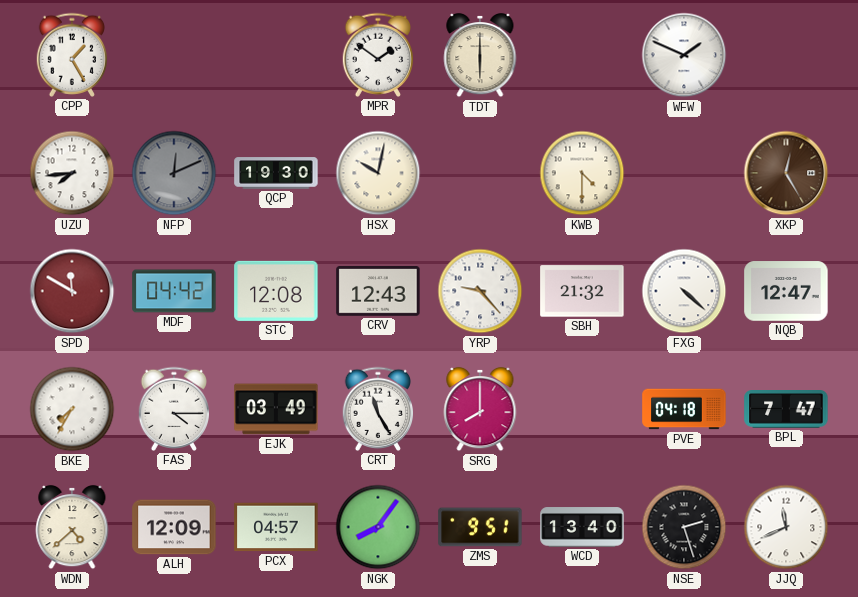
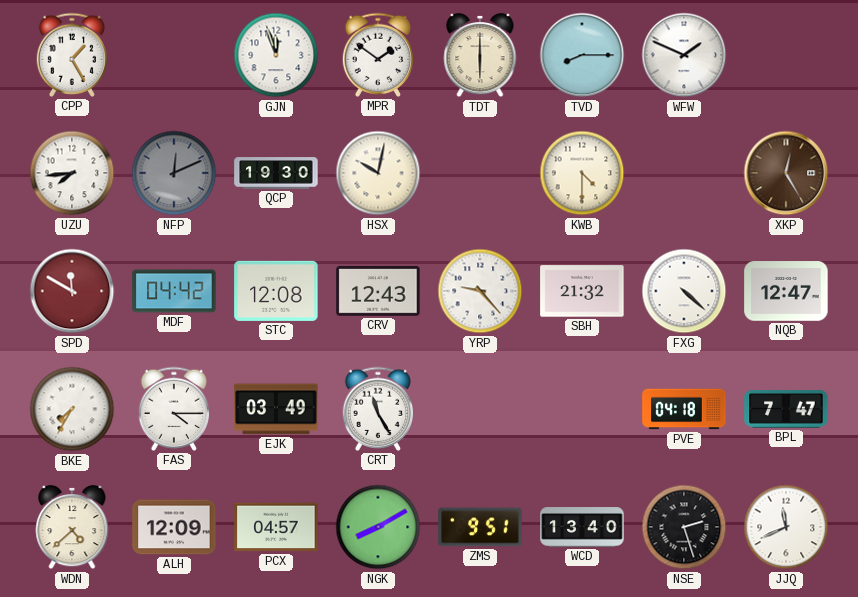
GJN: none -> 11:57 (276, 55)
TVD: none -> 8:15 (582, 55)
SRG: 8:00 -> none (480, 409)
NGK: 8:06 -> 8:10 (378, 527)
